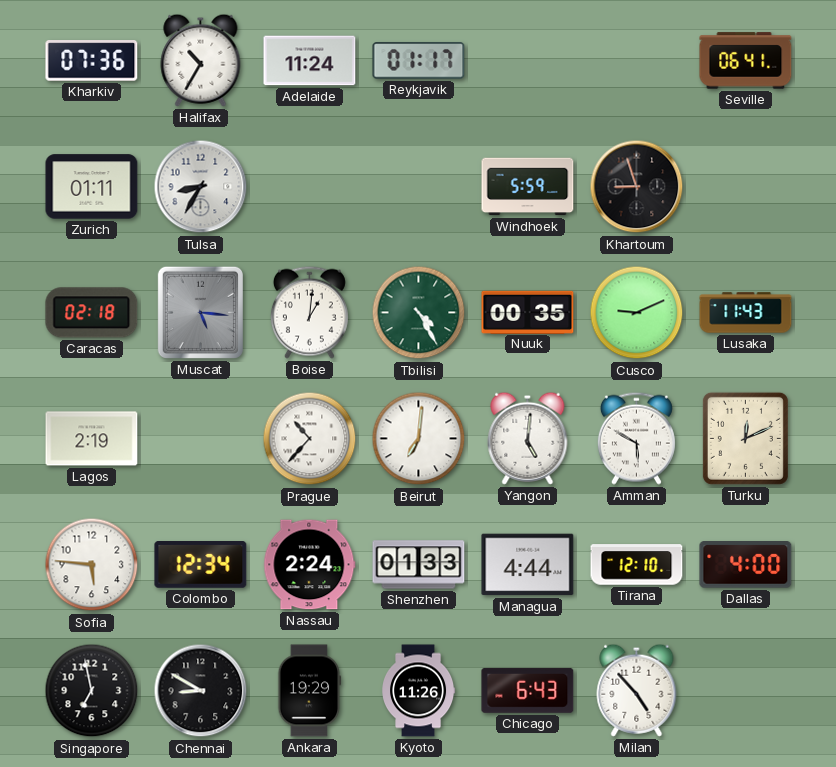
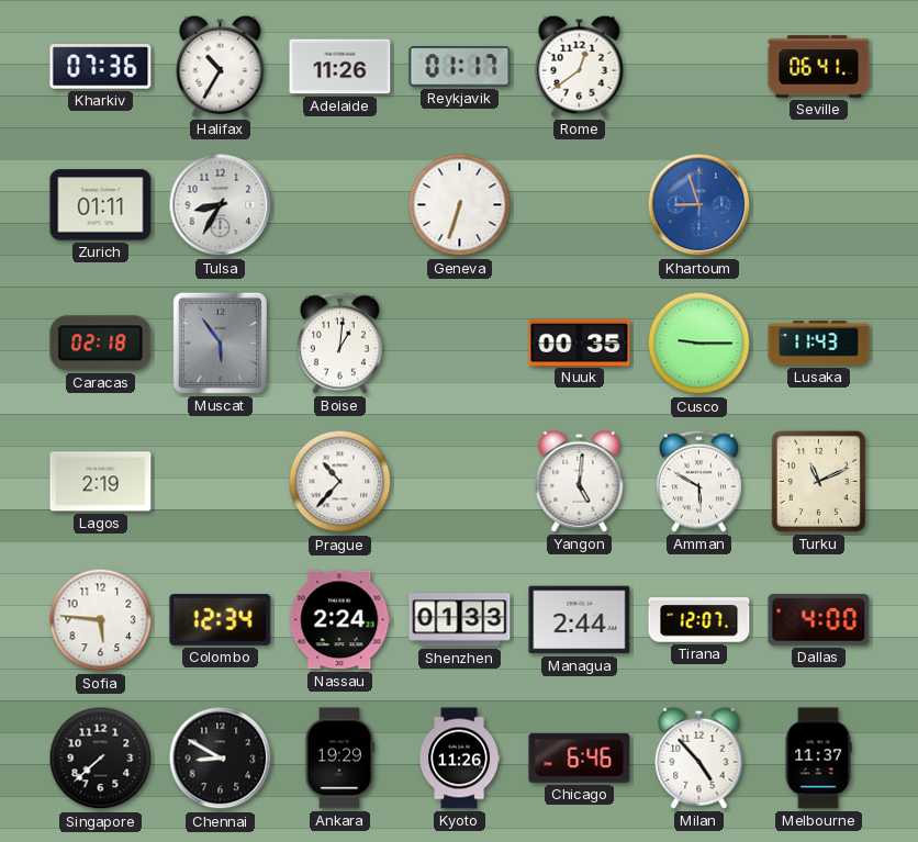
Adelaide: 11:24 -> 11:26 (340, 67)
Rome: none -> 12:39 (580, 66)
Geneva: none -> 6:33 (460, 205)
Windhoek: 5:59 -> none (528, 187)
Khartoum dial: black -> blue (699, 205)
Muscat: 5:16 -> 5:54 (220, 343)
Tbilisi: 4:25 -> none (419, 313)
Cusco: 9:11 -> 9:15 (699, 344)
Beirut: 7:01 -> none (419, 439)
Turku: 12:11 -> 11:11 (818, 481)
Managua: 4:44 -> 2:44 (580, 620)
Tirana: 12:10 -> 12:07 (699, 620)
Singapore: 6:58 -> 7:38 (101, 759)
Chicago: 6:43 -> 6:46 (580, 757)
Melbourne: none -> 11:37 (818, 759)
